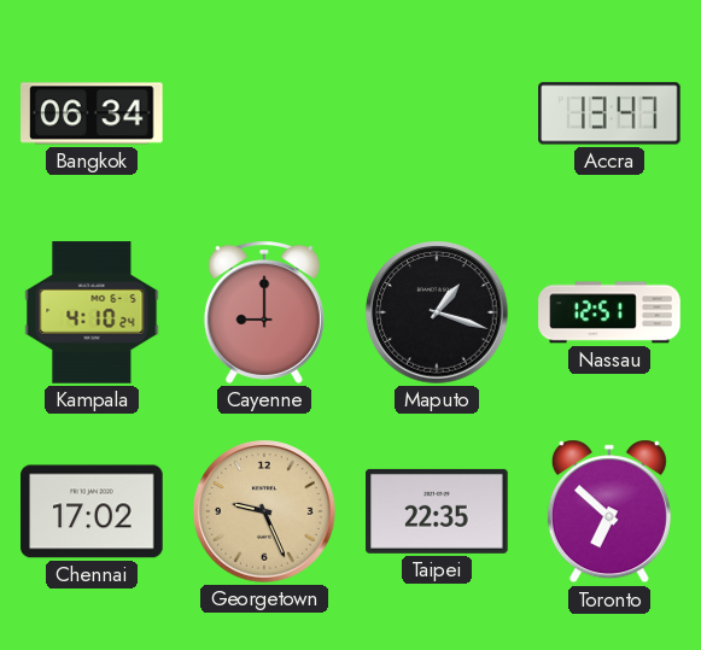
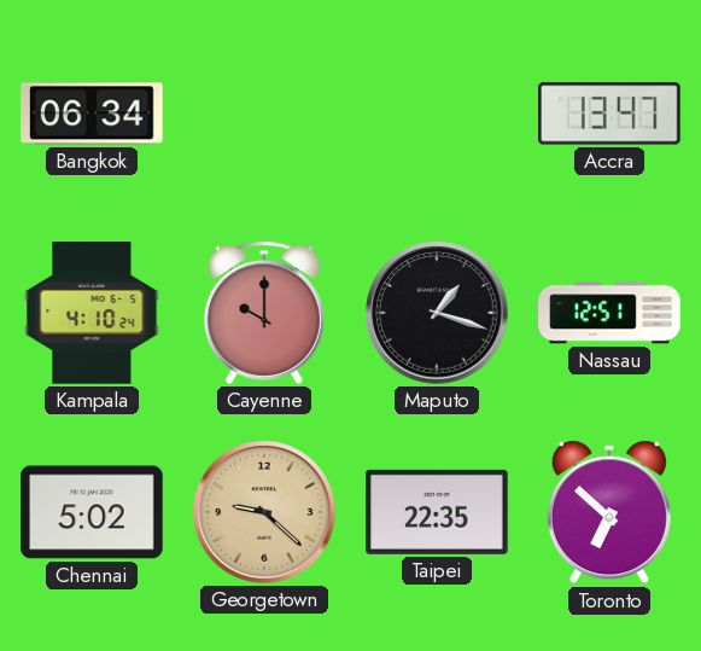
Cayenne: 9:00 -> 10:00 (264, 314)
Chennai: 17:02 -> 5:02 (92, 512)
Georgetown: 9:26 -> 9:22 (264, 512)
